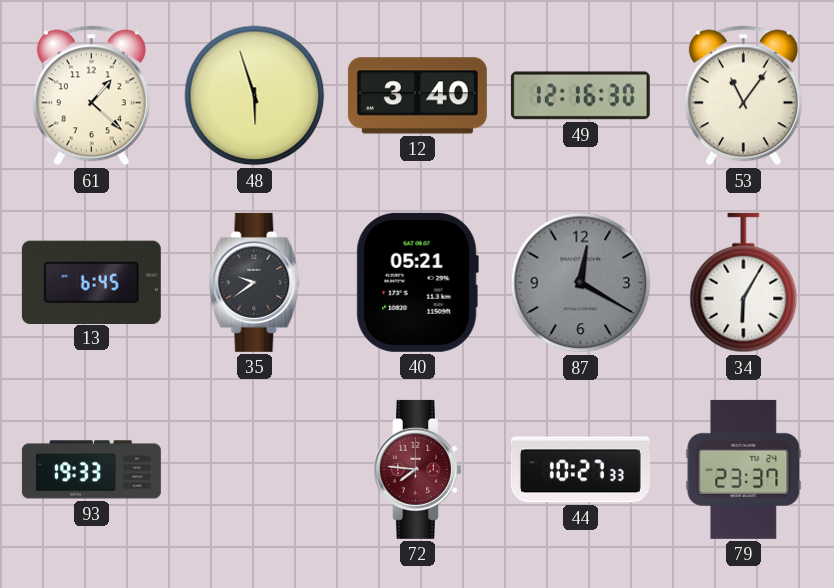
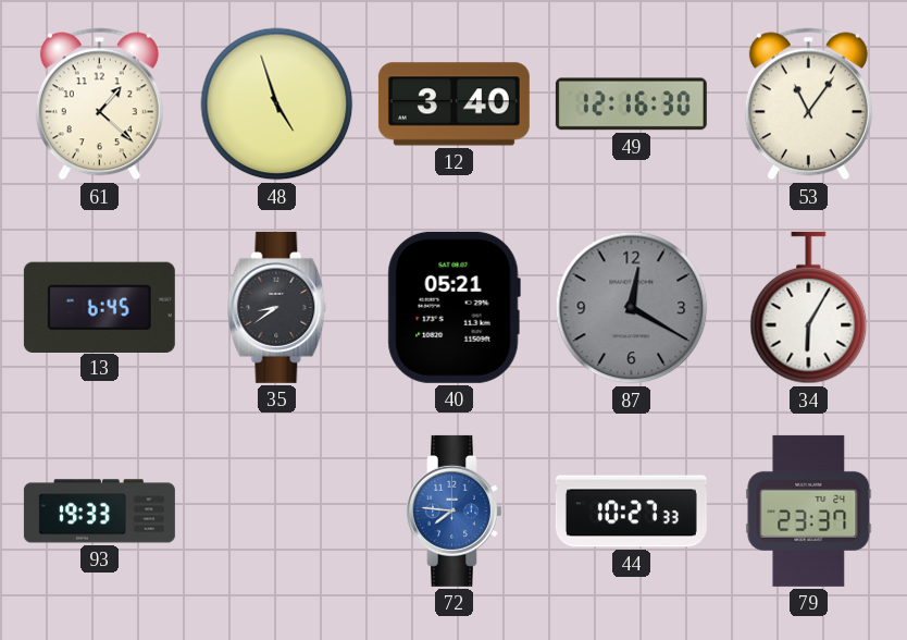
48: 5:57 -> 4:57 (277, 104)
35: 9:39 -> 8:39 (277, 307)
72 dial: burgundy -> blue (455, 510)
